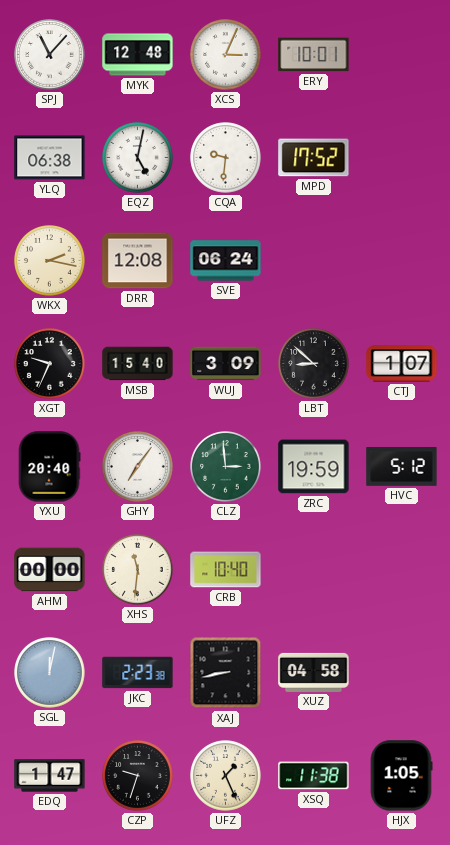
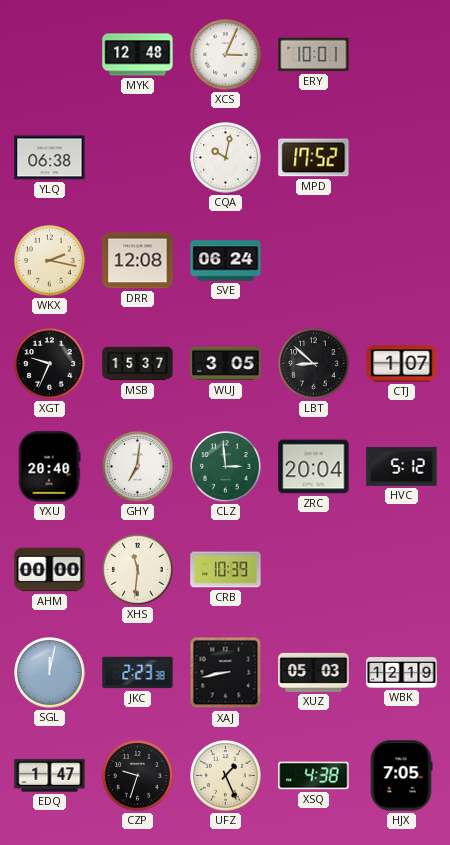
SPJ: 11:07 -> none (50, 55)
EQZ: 5:02 -> none (138, 158)
CQA: 9:31 -> 10:02 (226, 158)
MSB: 15:40 -> 15:37 (138, 364)
WUJ: 3:09 -> 3:05 (226, 364)
GHY: 7:06 -> 7:01 (138, 467)
ZRC: 19:59 -> 20:04 (314, 467)
CRB: 10:40 -> 10:39 (226, 570)
XUZ: 04:58 -> 05:03 (314, 672)
WBK: none -> 12:19 (402, 673)
XSQ: 11:38 -> 4:38 (314, 776)
HJX: 1:05 -> 7:05 (401, 776)
